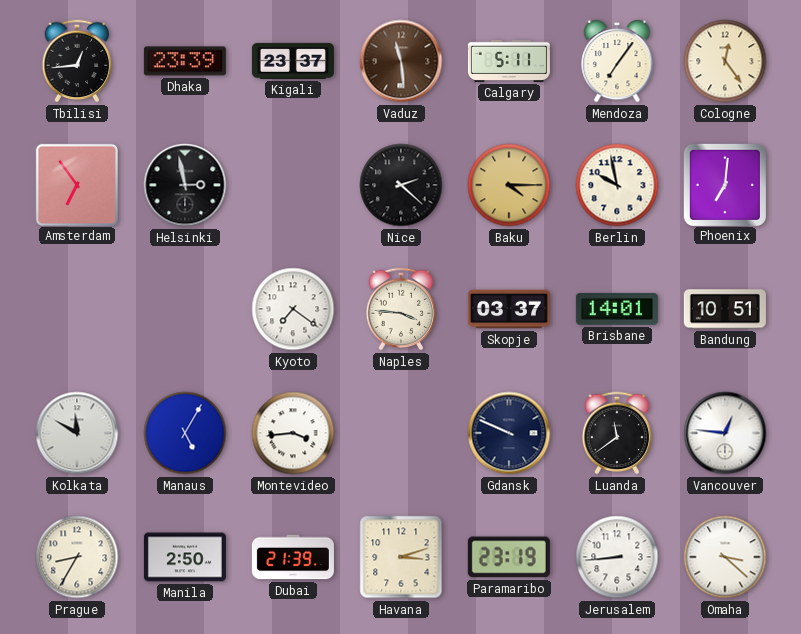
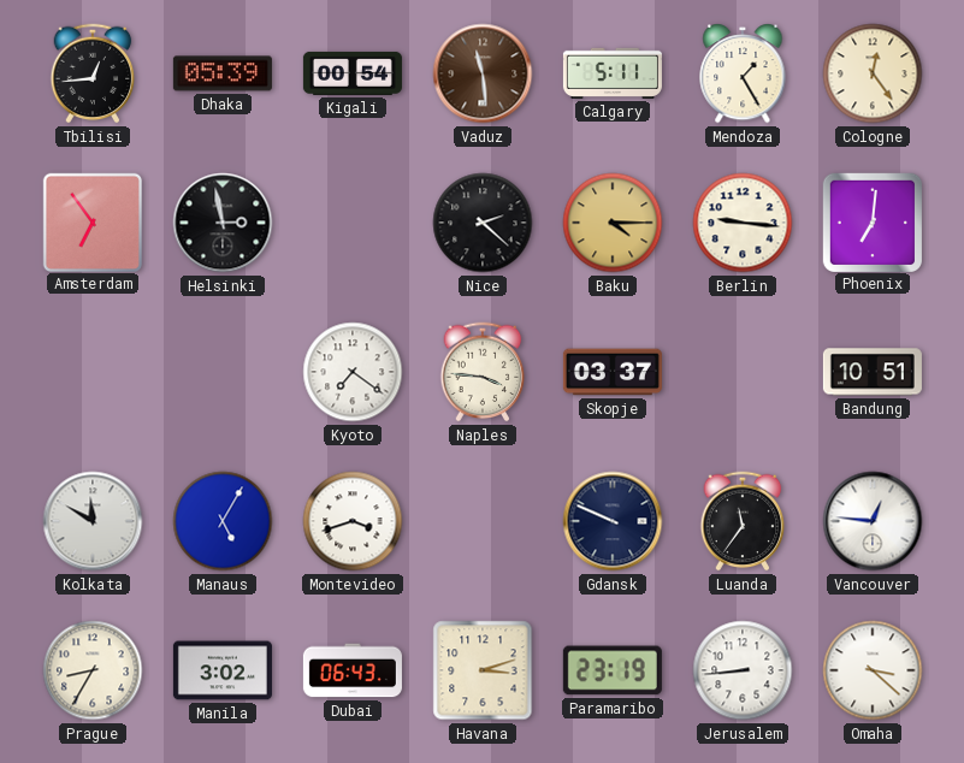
Dhaka: 23:39 -> 05:39 (223, 73)
Kigali: 23:37 -> 00:54 (353, 73)
Mendoza: 7:06 -> 1:25 (743, 73)
Berlin: 9:58 -> 9:16 (743, 223)
Brisbane: 14:01 -> none (617, 310)
Montevideo: 3:44 -> 3:42 (353, 521)
Luanda: 11:39 -> 11:36 (743, 521)
Manila: 2:50 -> 3:02 (223, 670)
Dubai: 21:39 -> 06:43 (353, 670)
